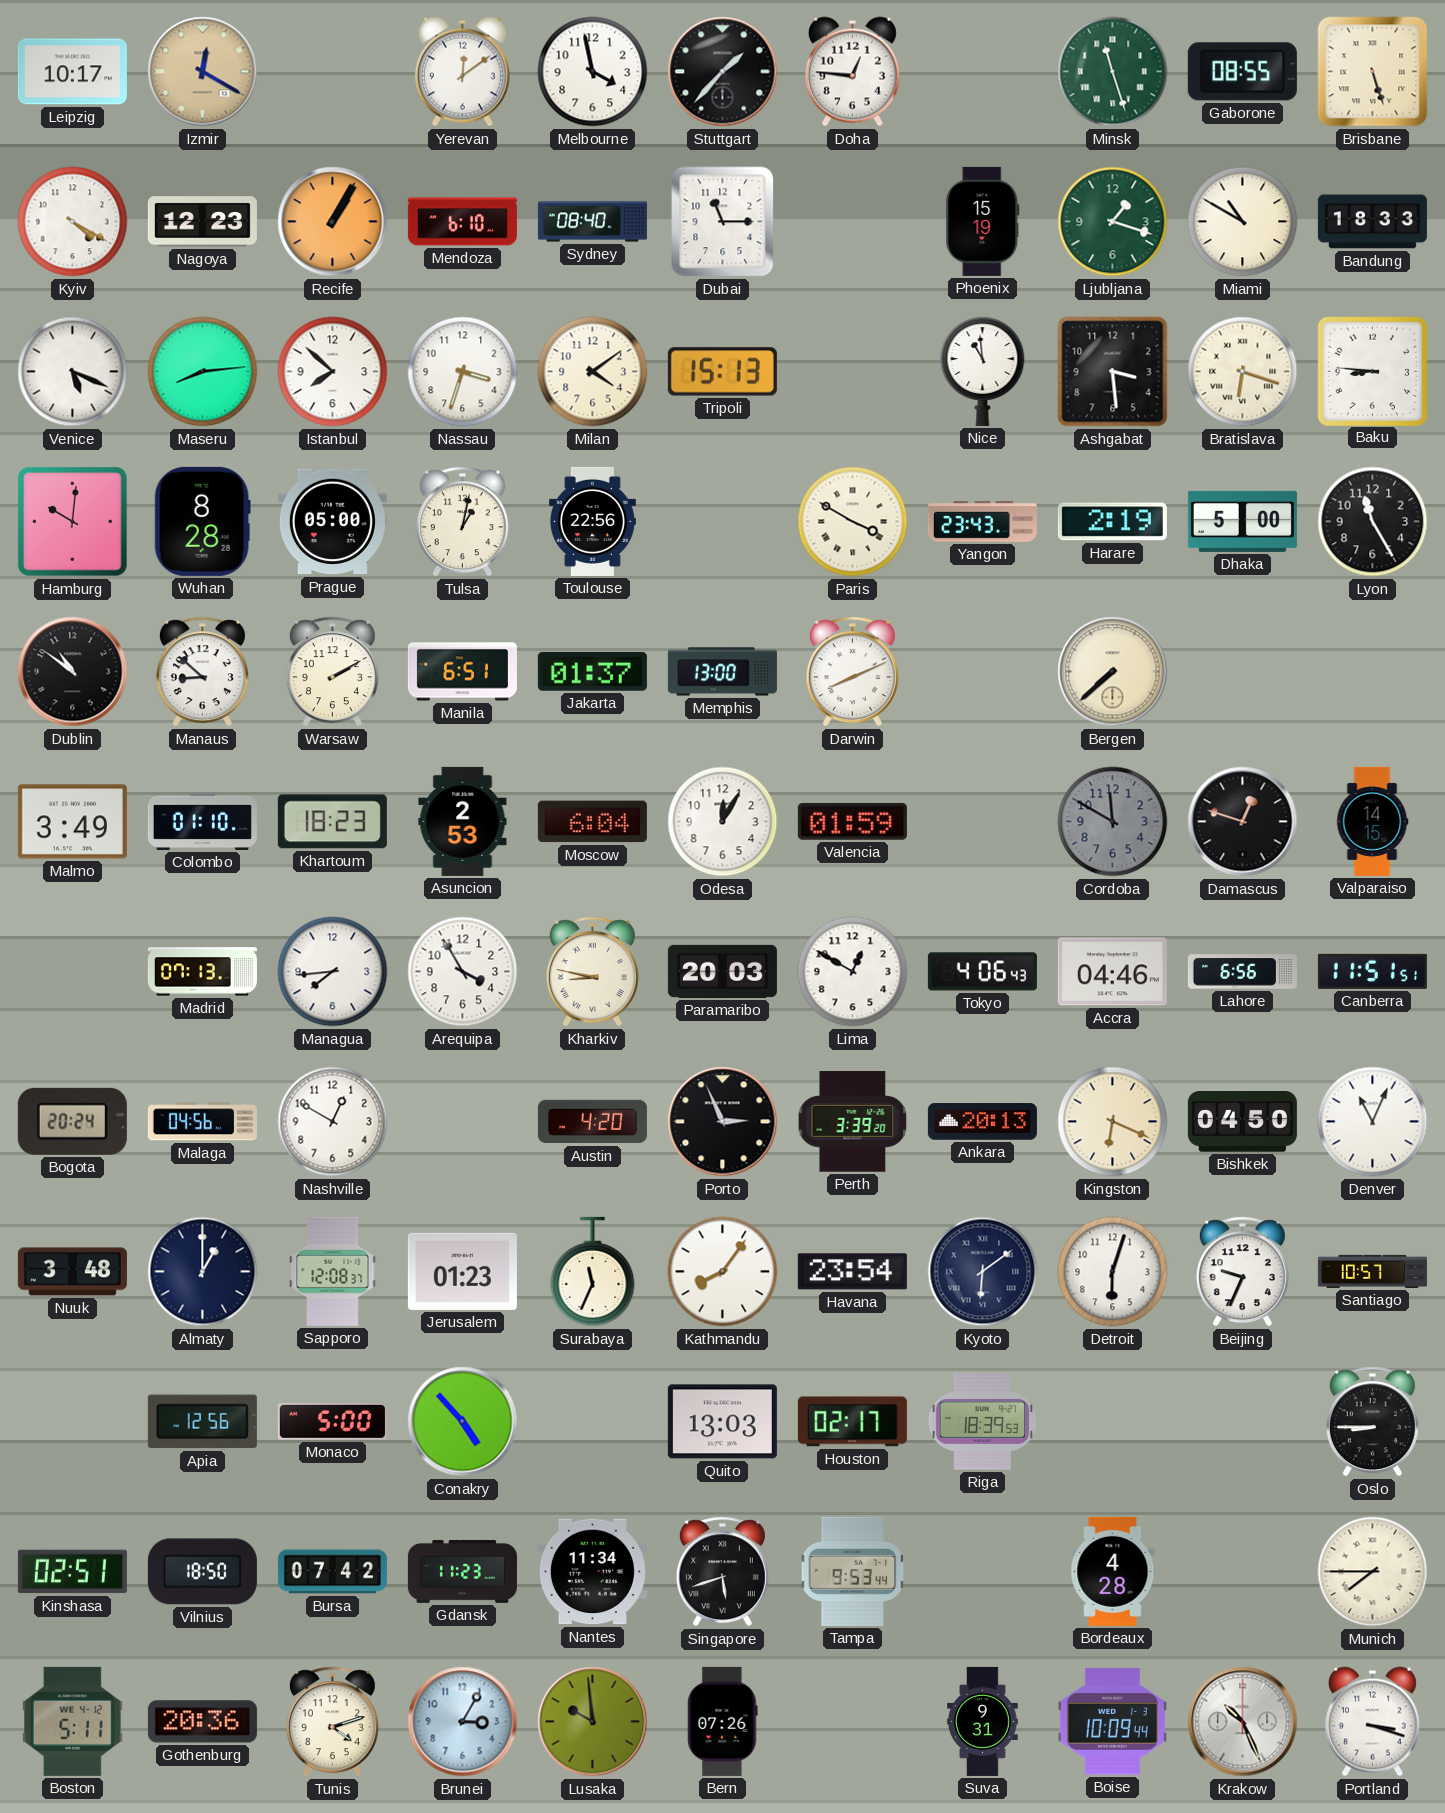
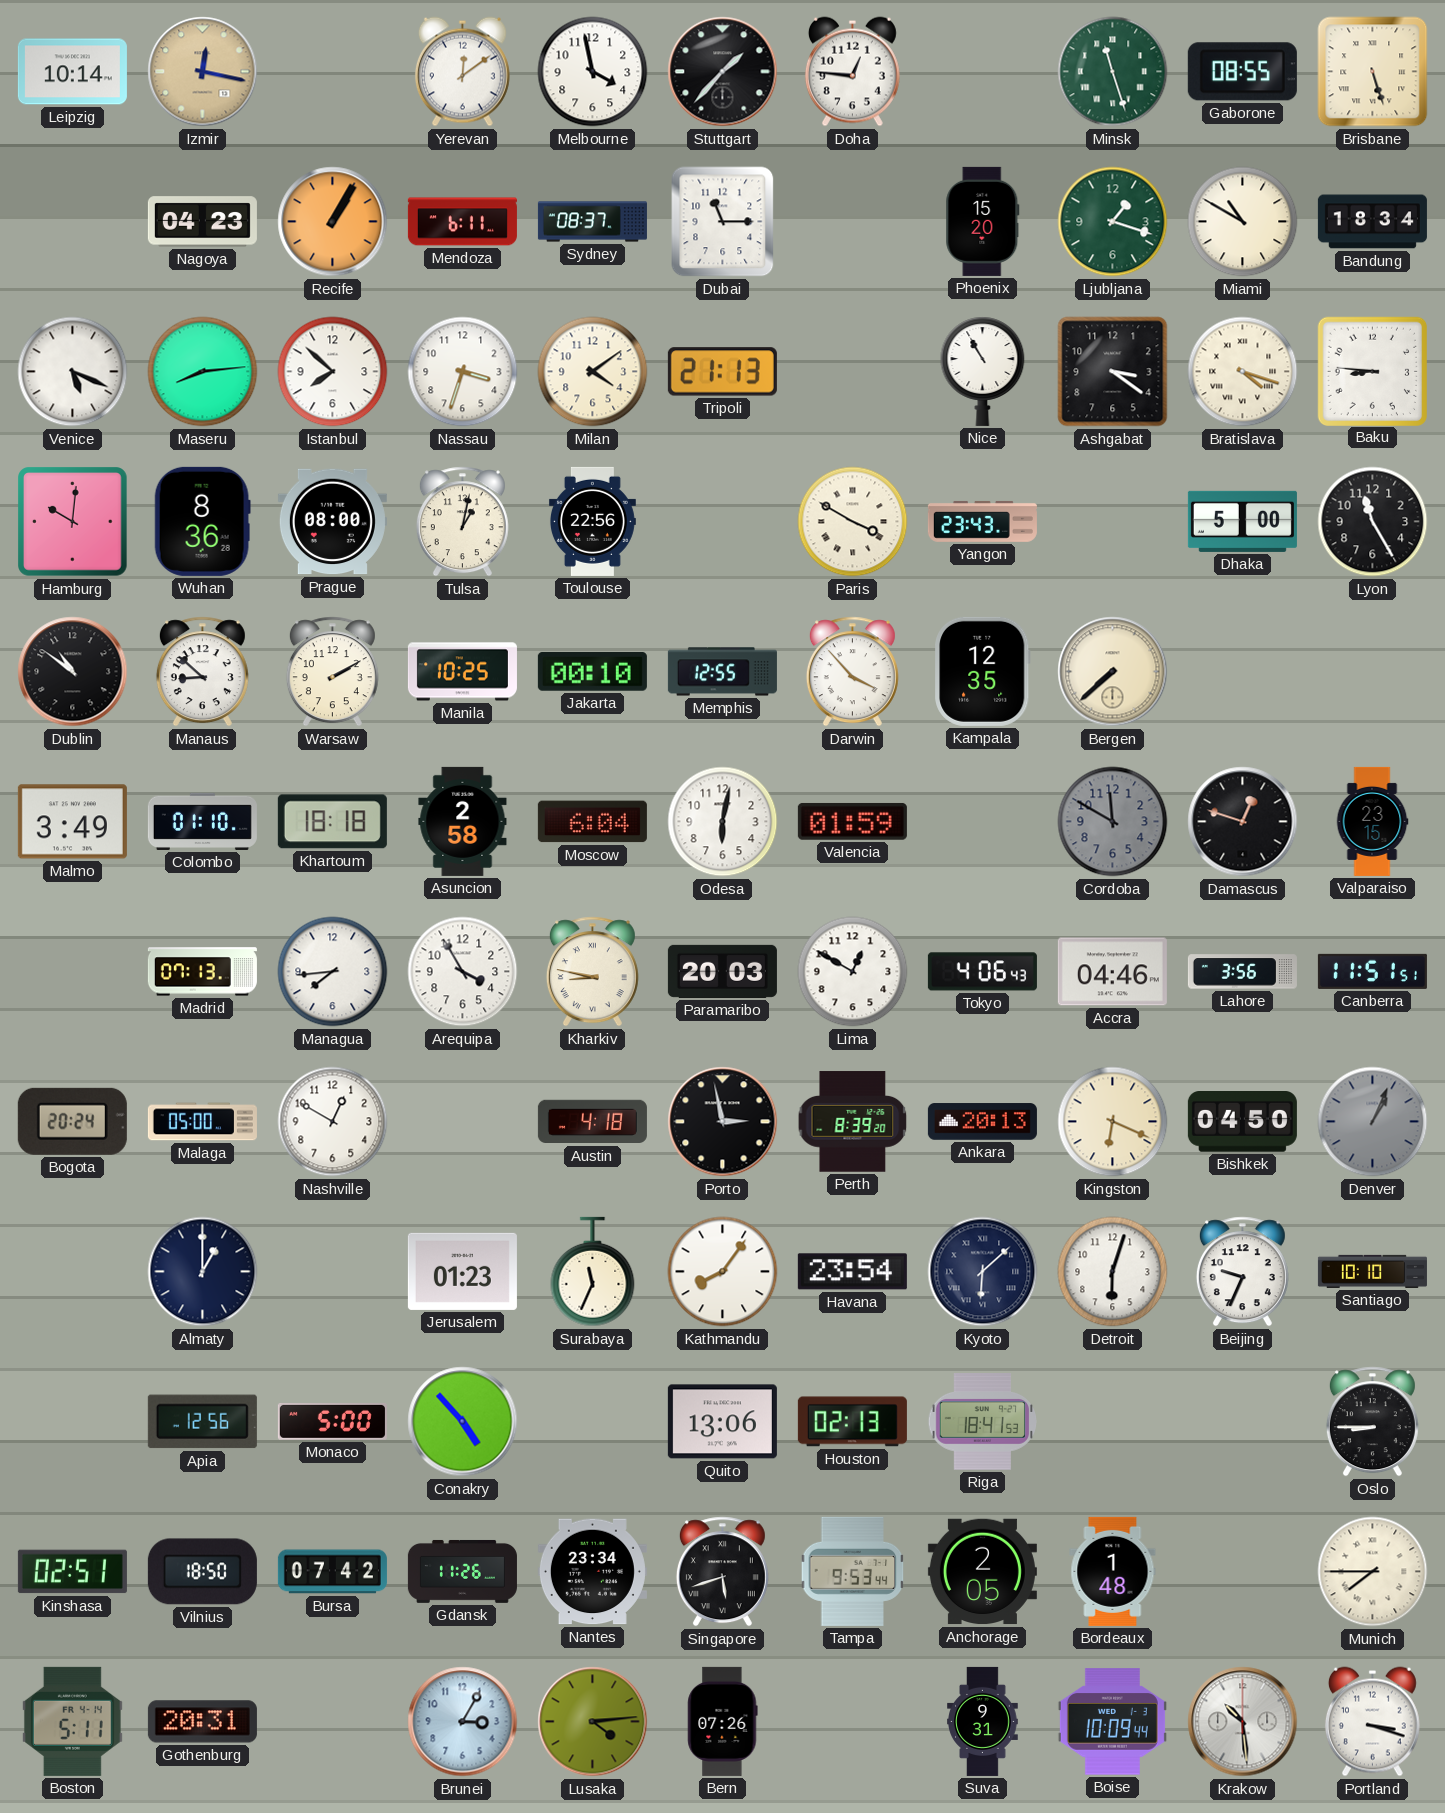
Leipzig: 10:17 -> 10:14 (72, 72)
Izmir: 12:20 -> 12:17 (203, 72)
Kyiv: 4:20 -> none (73, 222)
Nagoya: 12:23 -> 04:23 (202, 222)
Mendoza: 6:10 -> 6:11 (462, 222)
Sydney: 08:40 -> 08:37 (592, 222)
Phoenix: 15:19 -> 15:20 (983, 221)
Bandung: 18:33 -> 18:34 (1372, 222)
Tripoli: 15:13 -> 21:13 (722, 372)
Nice: 10:59 -> 10:55 (983, 371)
Ashgabat: 3:29 -> 3:21 (1113, 372)
Bratislava: 6:18 -> 4:18 (1243, 372)
Wuhan: 8:28 -> 8:36 (202, 521)
Prague: 05:00 -> 08:00 (332, 522)
Harare: 2:19 -> none (1112, 522)
Manila: 6:51 -> 10:25 (462, 672)
Jakarta: 01:37 -> 00:10 (592, 672)
Memphis: 13:00 -> 12:55 (722, 672)
Darwin: 8:11 -> 3:53 (852, 672)
Kampala: none -> 12:35 (983, 671)
Khartoum: 18:23 -> 18:18 (332, 822)
Asuncion: 2:53 -> 2:58 (463, 821)
Odesa: 12:05 -> 6:02 (723, 822)
Valparaiso: 14:15 -> 23:15 (1372, 821)
Lahore: 6:56 -> 3:56 (1242, 972)
Malaga: 04:56 -> 05:00 (202, 1122)
Austin: 4:20 -> 4:18 (592, 1122)
Porto: 2:56 -> 2:58 (723, 1122)
Perth: 3:39 -> 8:39 (853, 1122)
Denver: 11:04 -> 1:04 (1373, 1122)
Denver dial: white -> grey (1373, 1122)
Nuuk: 3:48 -> none (72, 1272)
Sapporo: 12:08 -> none (333, 1271)
Kyoto: 6:09 -> 6:08 (983, 1272)
Santiago: 10:57 -> 10:10 (1372, 1271)
Quito: 13:03 -> 13:06 (722, 1422)
Houston: 02:17 -> 02:13 (852, 1422)
Riga: 18:39 -> 18:41 (982, 1422)
Gdansk: 11:23 -> 11:26 (462, 1571)
Nantes: 11:34 -> 23:34 (592, 1572)
Anchorage: none -> 2:05 (982, 1572)
Bordeaux: 4:28 -> 1:48 (1113, 1571)
Boston date: WE 4-12 -> FR 4-14 (72, 1721)
Gothenburg: 20:36 -> 20:31 (202, 1722)
Tunis: 4:12 -> none (332, 1722)
Lusaka: 9:59 -> 4:14 (593, 1722)
Krakow: 10:26 -> 10:29 (1243, 1722)
